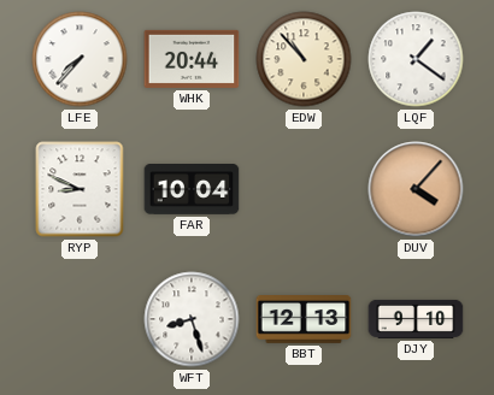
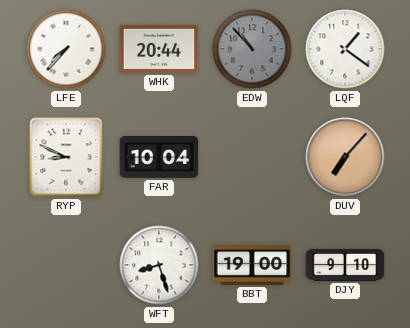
EDW dial: cream -> grey (252, 49)
DUV: 4:07 -> 7:07 (345, 157)
BBT: 12:13 -> 19:00 (252, 266)
